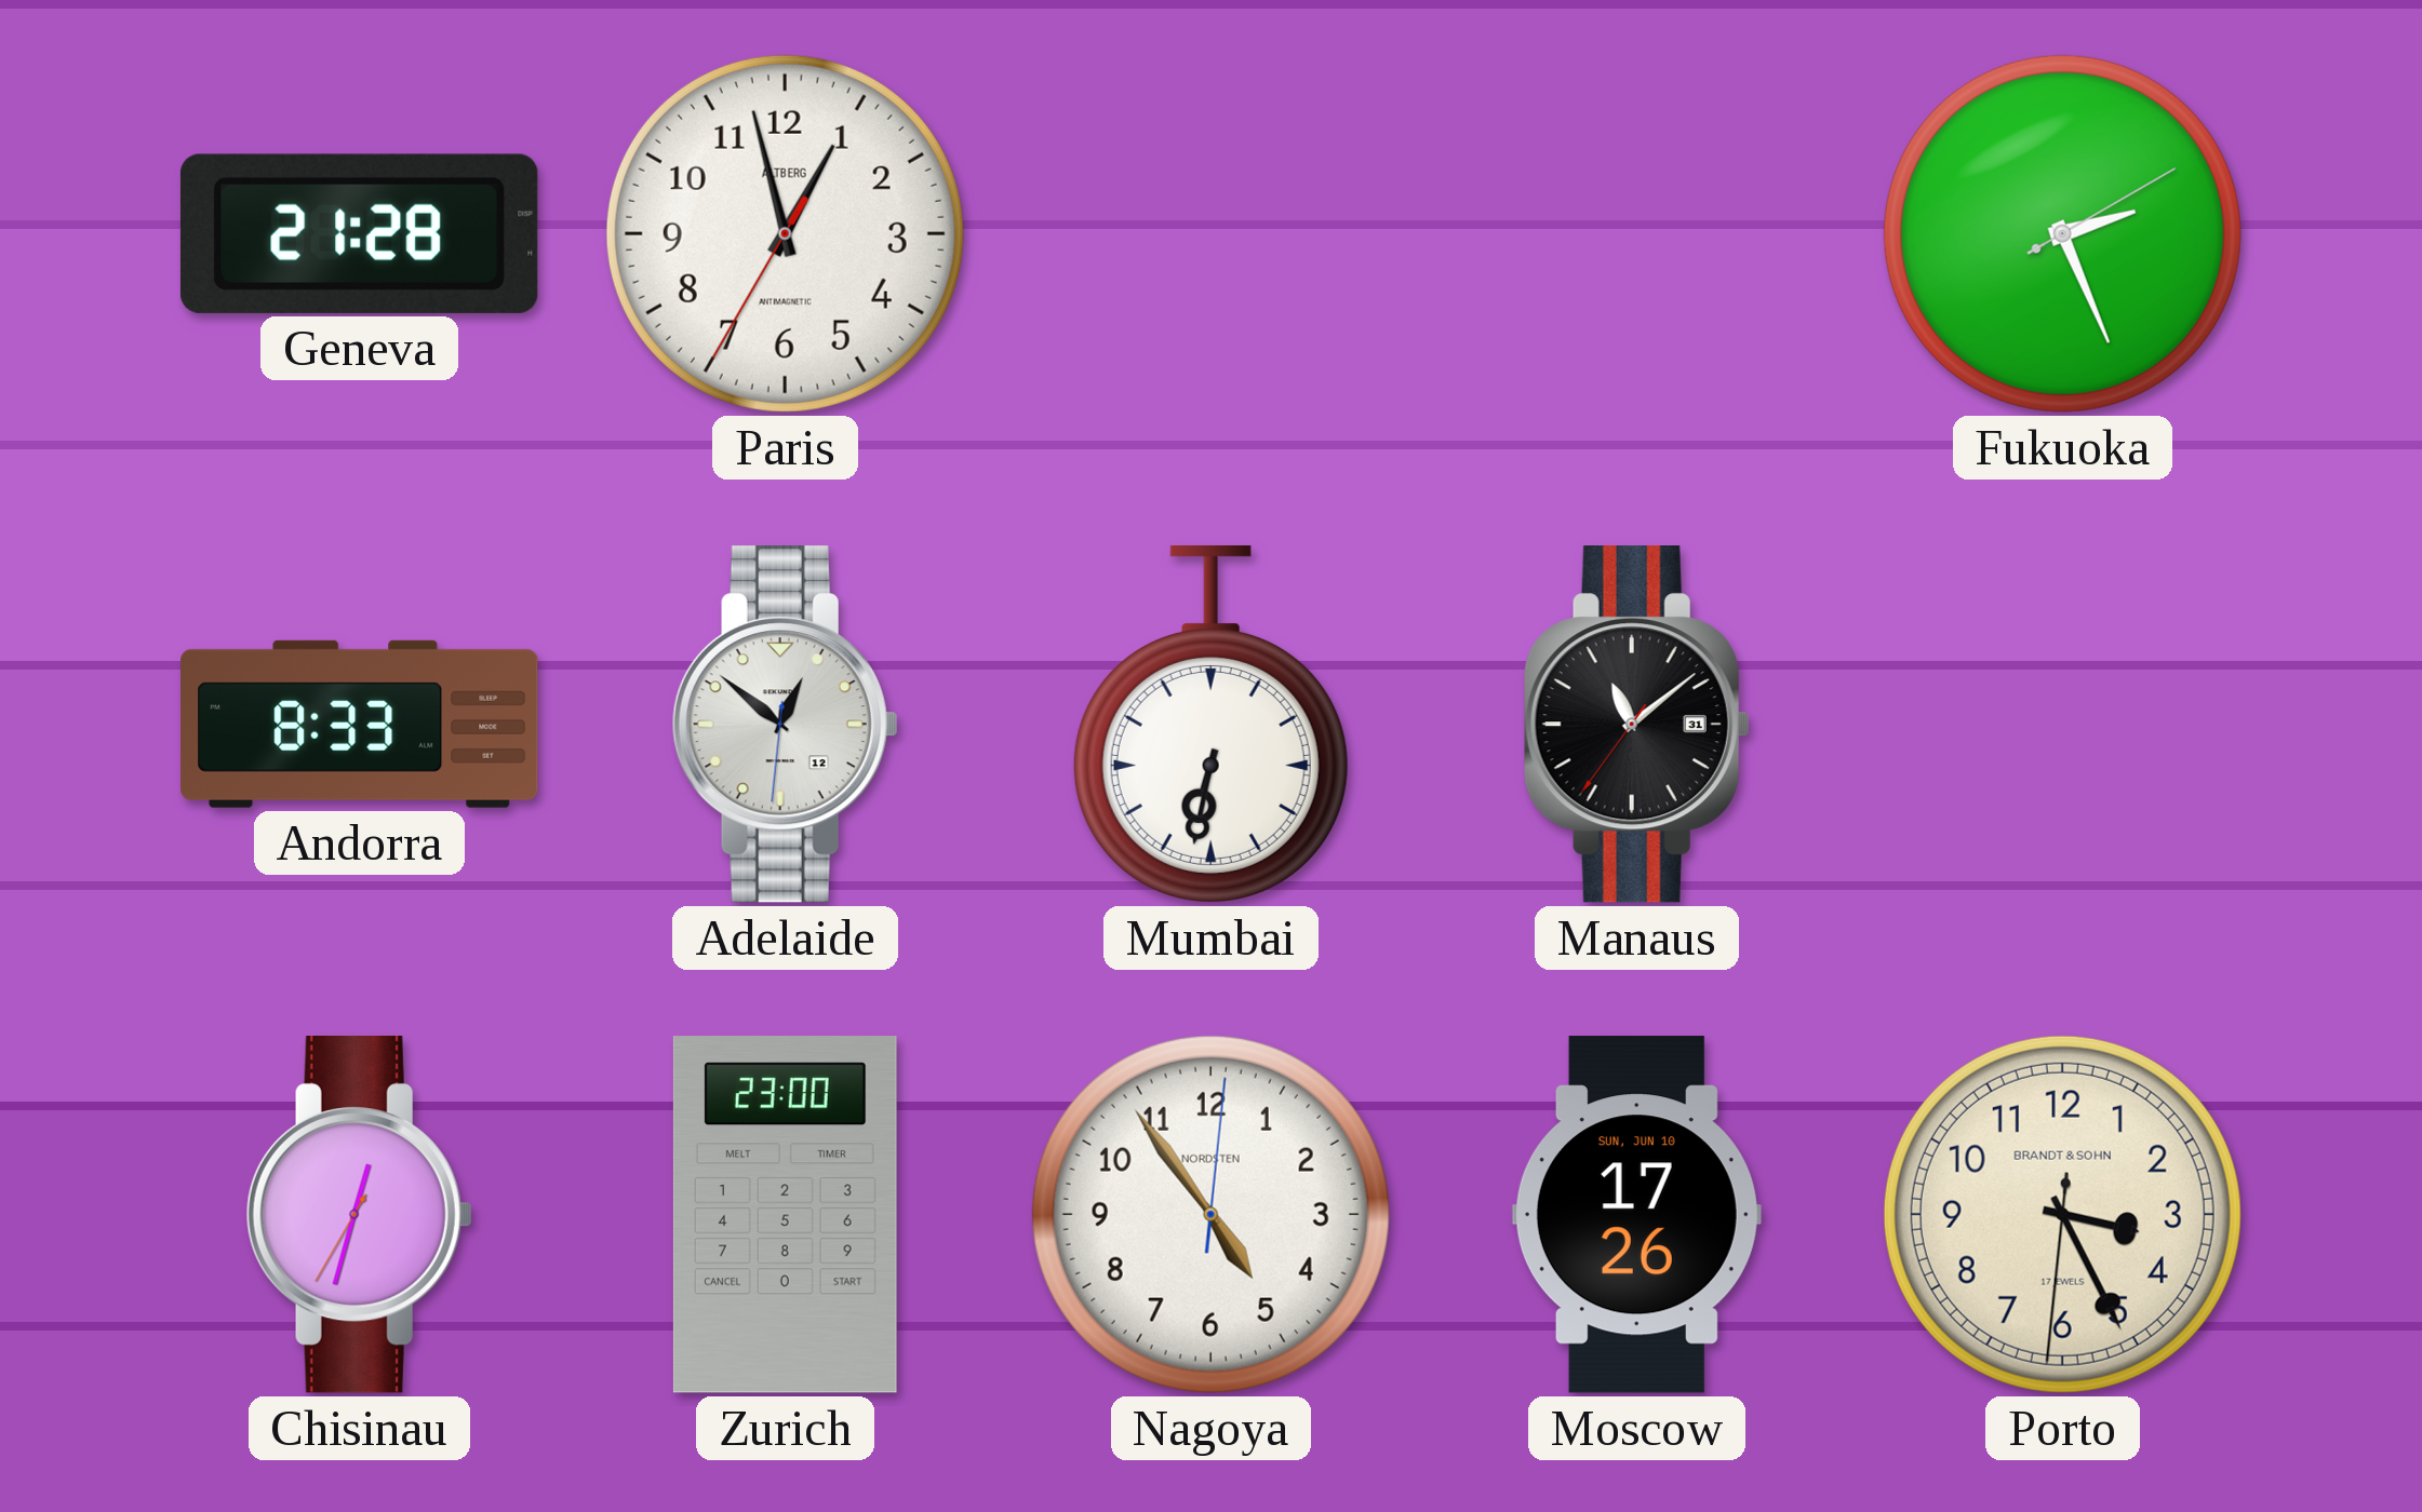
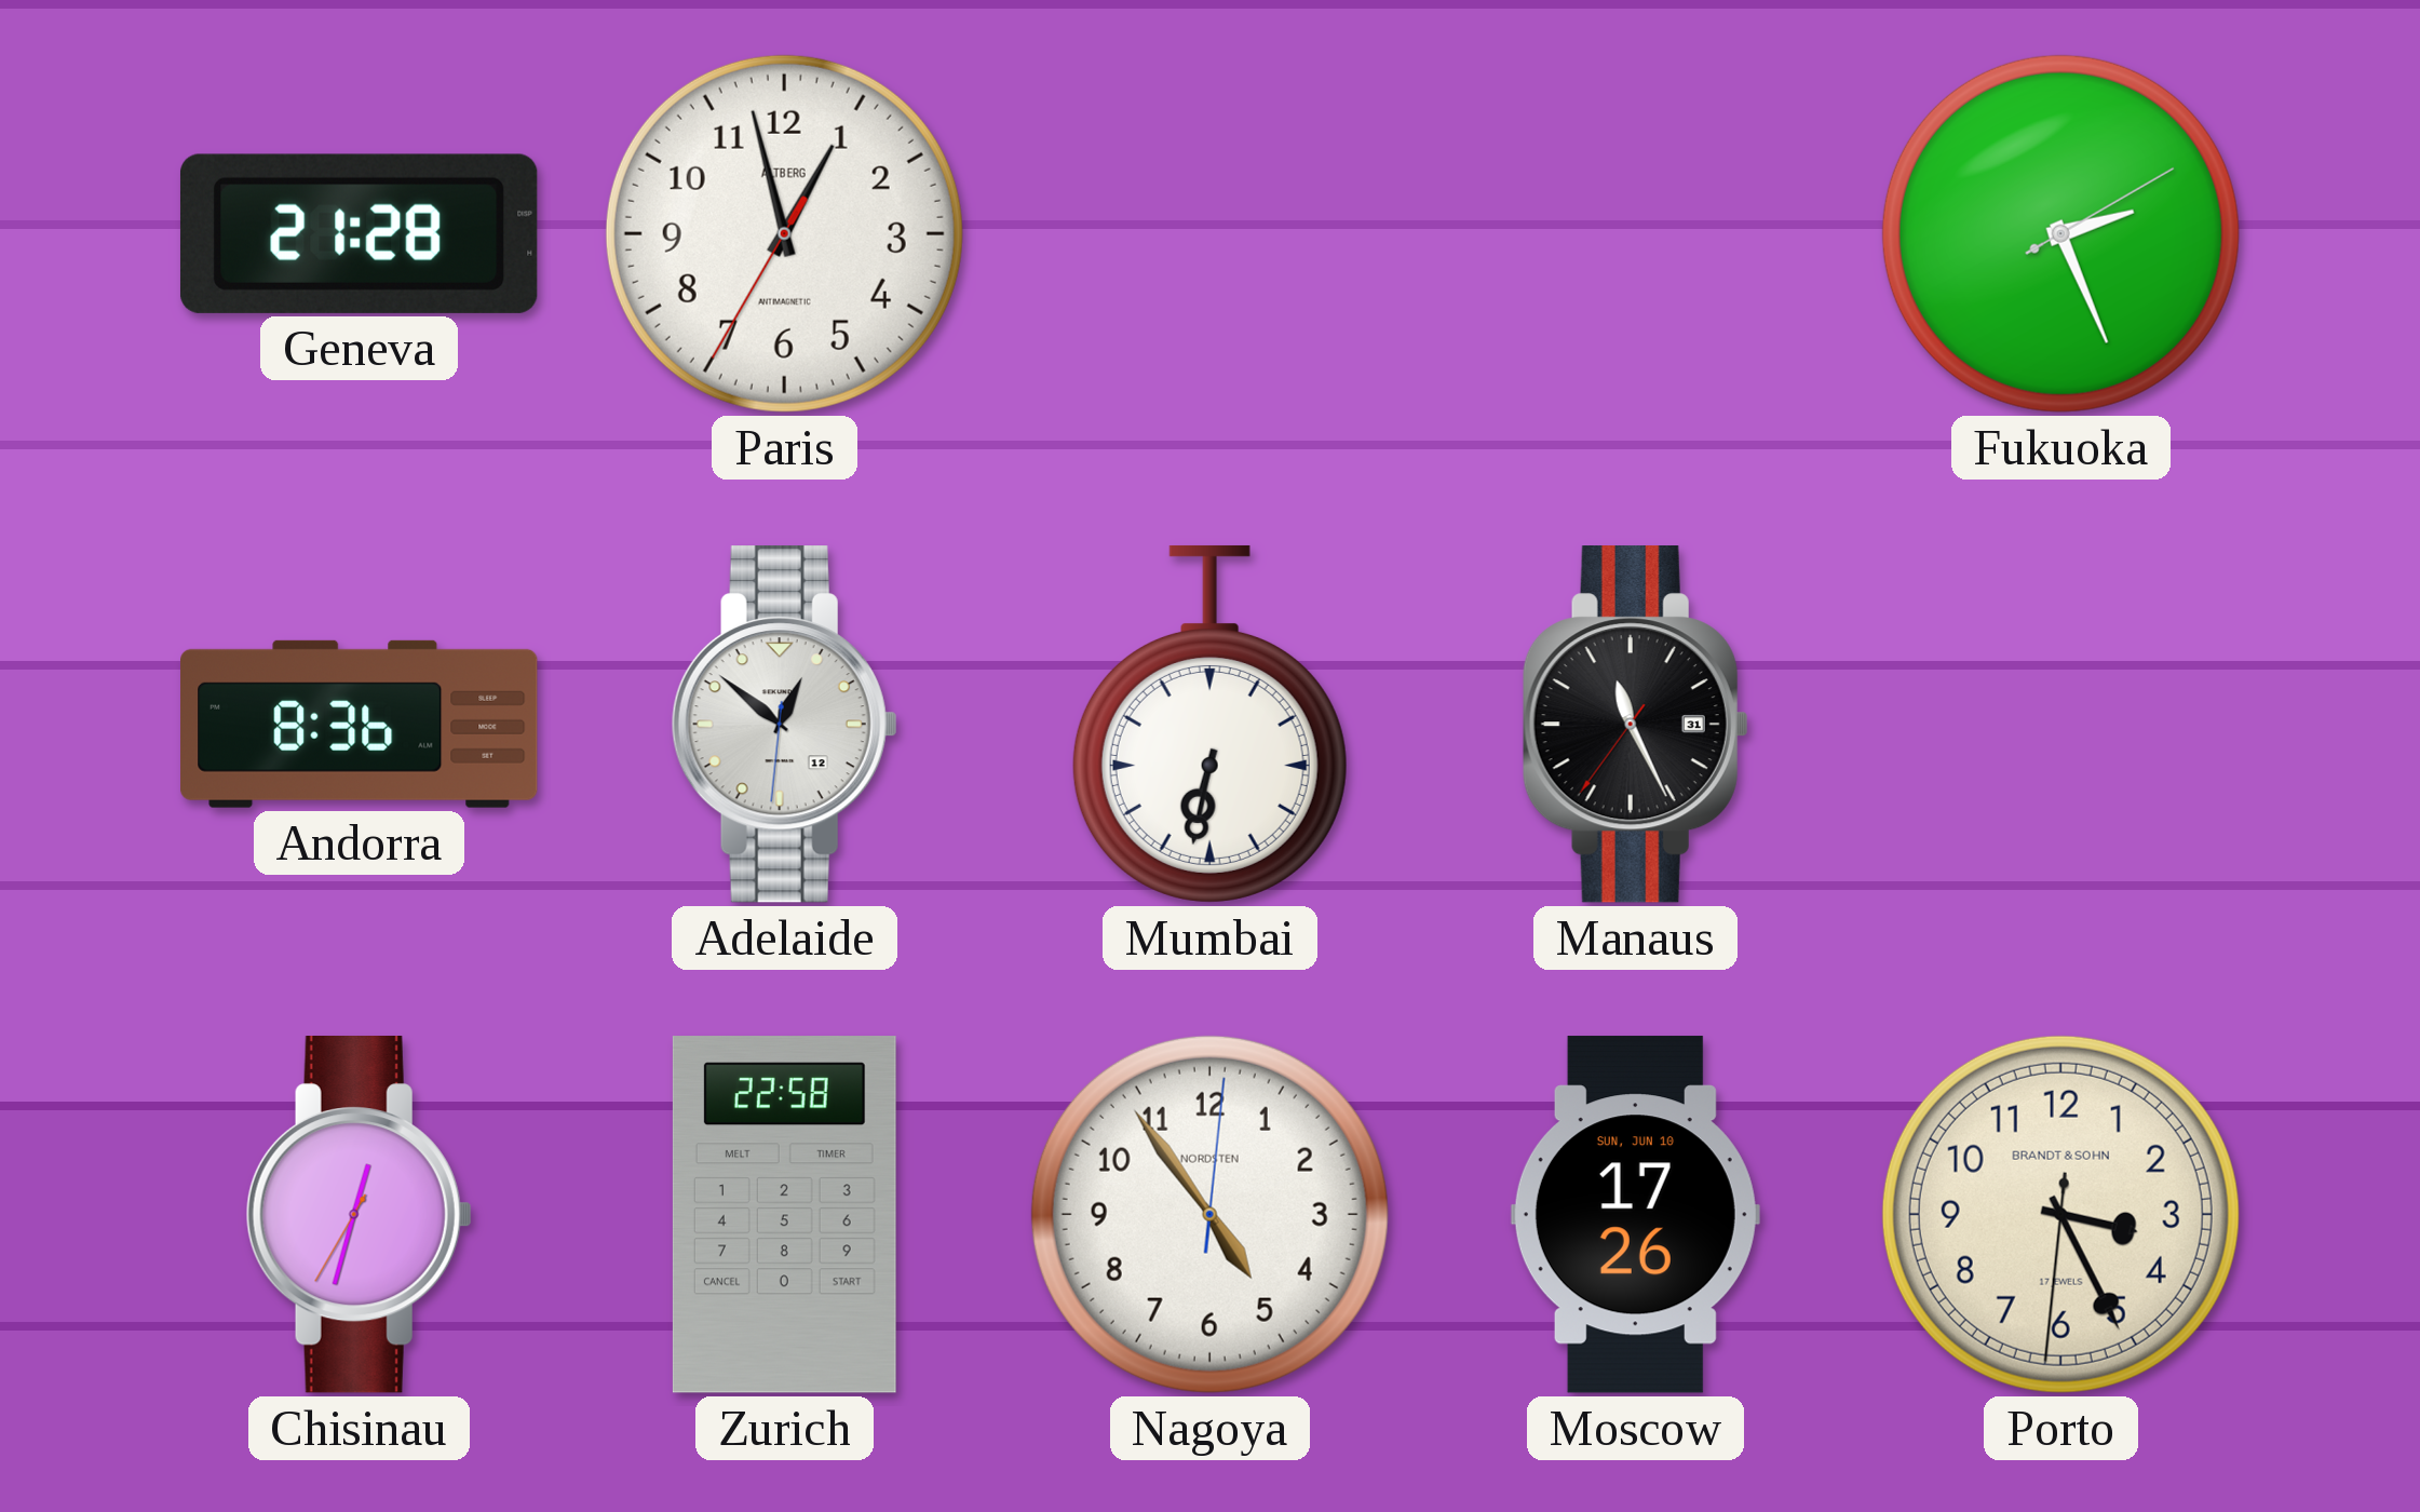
Andorra: 8:33 -> 8:36 (360, 724)
Manaus: 11:08 -> 11:25 (1635, 725)
Zurich: 23:00 -> 22:58 (784, 1215)
